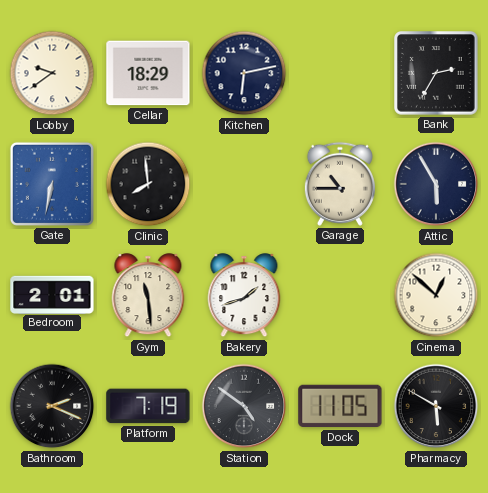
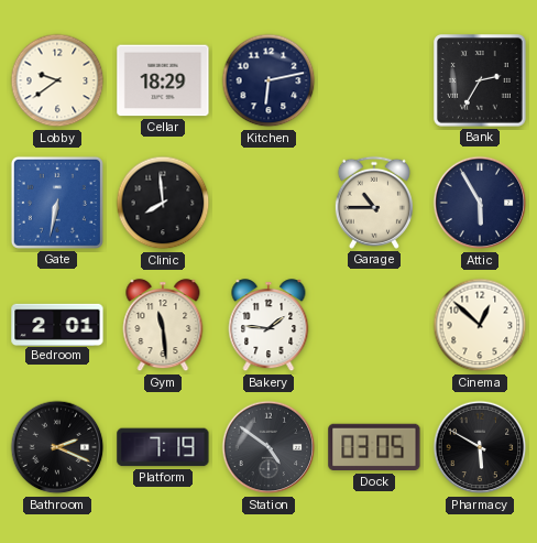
Bakery: 1:42 -> 1:46 (268, 326)
Dock: 11:05 -> 03:05 (374, 447)
